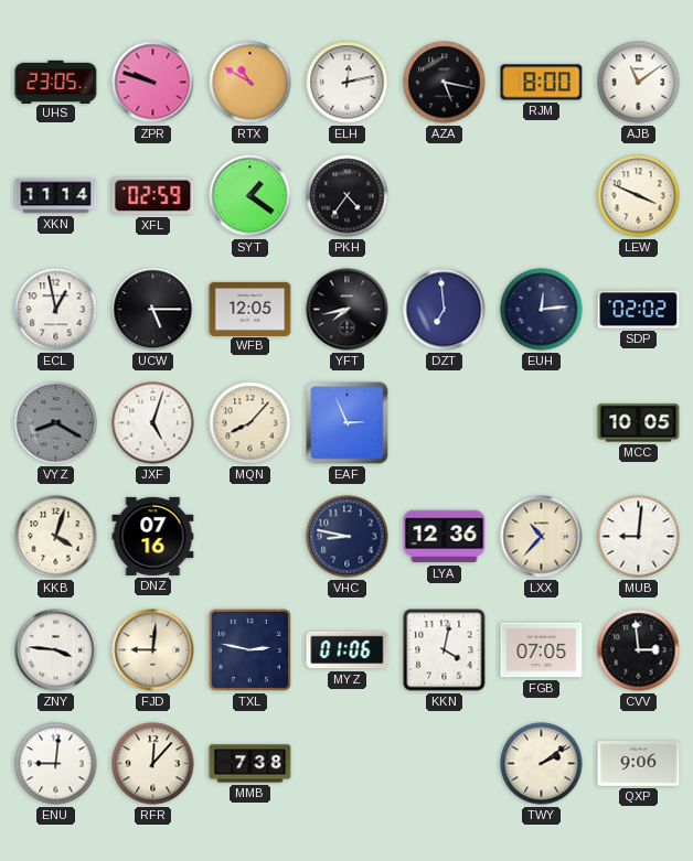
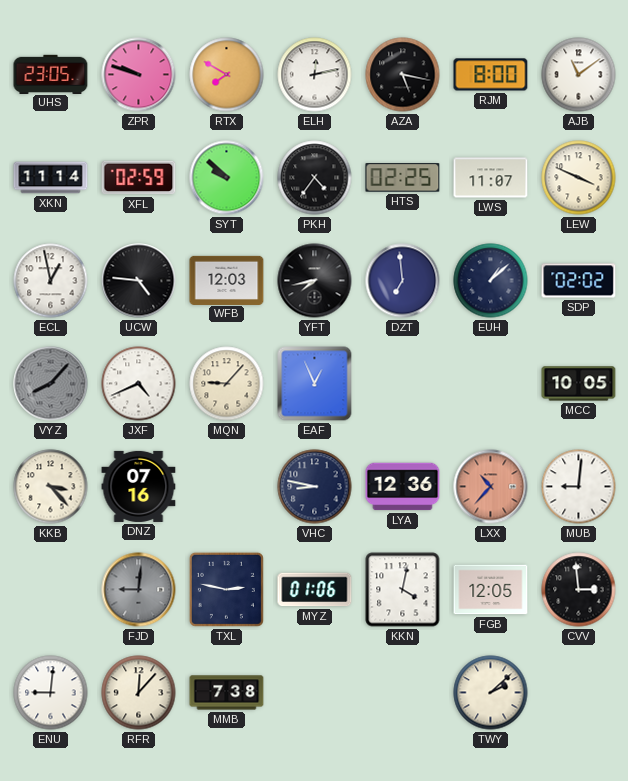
RTX: 10:50 -> 7:50 (227, 75)
SYT: 1:21 -> 9:52 (227, 178)
HTS: none -> 02:25 (403, 178)
LWS: none -> 11:07 (491, 178)
UCW: 5:15 -> 4:46 (139, 281)
WFB: 12:05 -> 12:03 (227, 280)
EUH: 12:14 -> 1:08 (491, 281)
VYZ: 8:20 -> 8:07 (51, 384)
JXF: 5:03 -> 4:41 (139, 384)
MQN: 8:07 -> 9:07 (227, 384)
EAF: 2:56 -> 12:56 (315, 384)
KKB: 4:03 -> 3:23 (51, 487)
LXX dial: cream -> salmon (491, 487)
ZNY: 3:46 -> none (56, 650)
FJD dial: cream -> grey (139, 590)
FGB: 07:05 -> 12:05 (491, 590)
TWY: 2:09 -> 2:08 (491, 693)
QXP: 9:06 -> none (639, 764)
